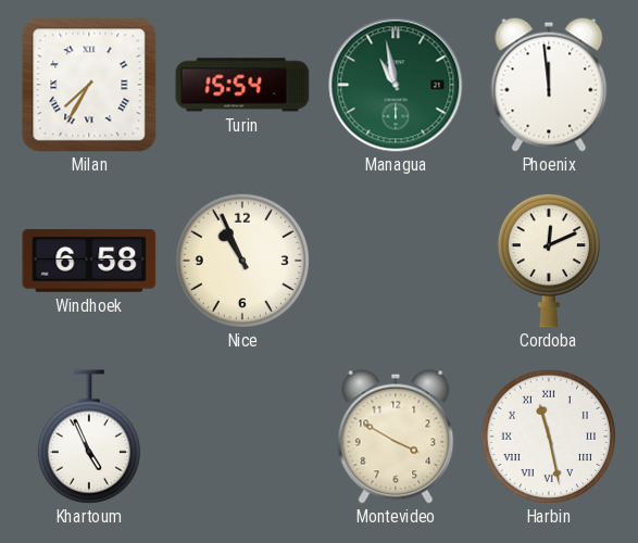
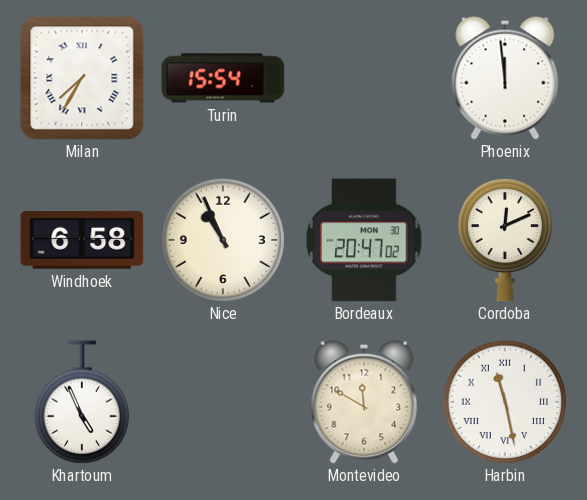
Managua: 10:58 -> none (396, 85)
Bordeaux: none -> 20:47 (364, 240)
Montevideo: 3:50 -> 11:50 (364, 402)
